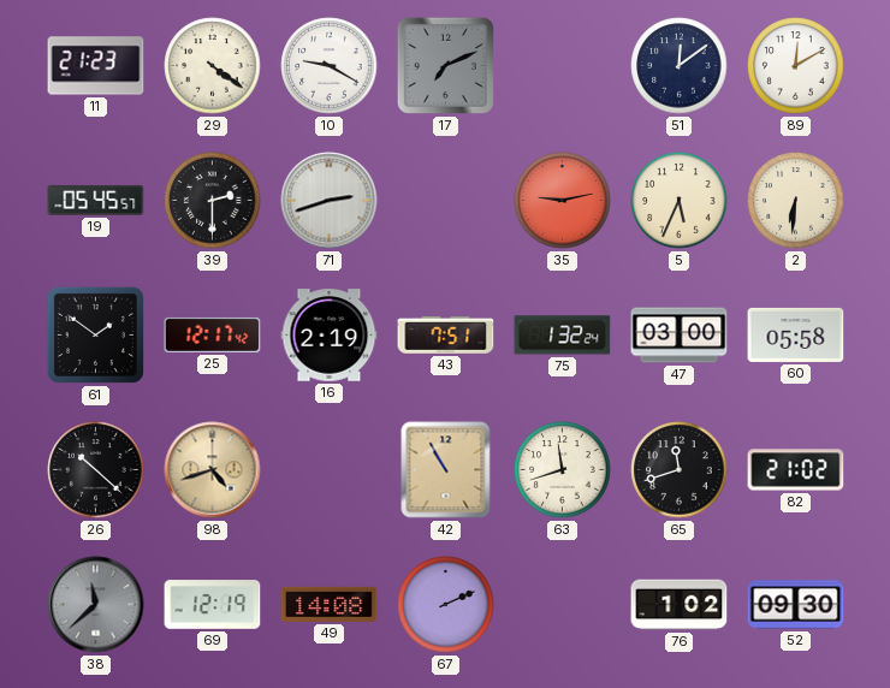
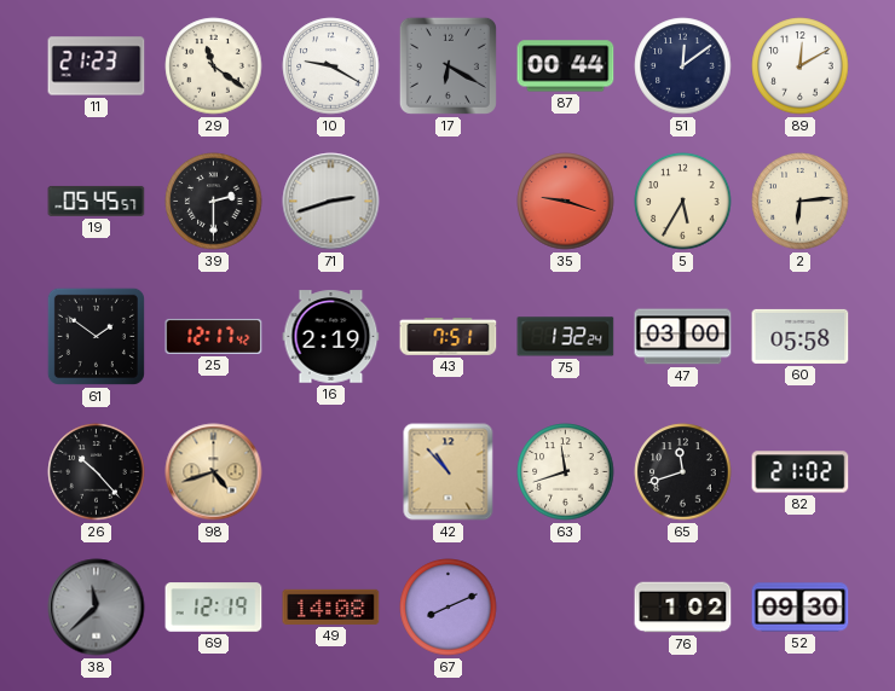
29: 4:21 -> 11:21 (214, 66)
17: 7:11 -> 6:20 (447, 65)
87: none -> 00:44 (566, 66)
35: 9:13 -> 9:18 (566, 202)
5: 5:34 -> 5:35 (683, 202)
2: 6:31 -> 6:14 (801, 202)
26: 10:22 -> 10:23 (97, 472)
42: 10:55 -> 10:53 (449, 472)
67: 2:11 -> 8:11 (449, 608)
